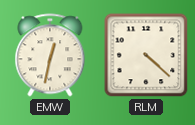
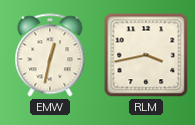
RLM: 4:22 -> 3:43 (146, 55)
